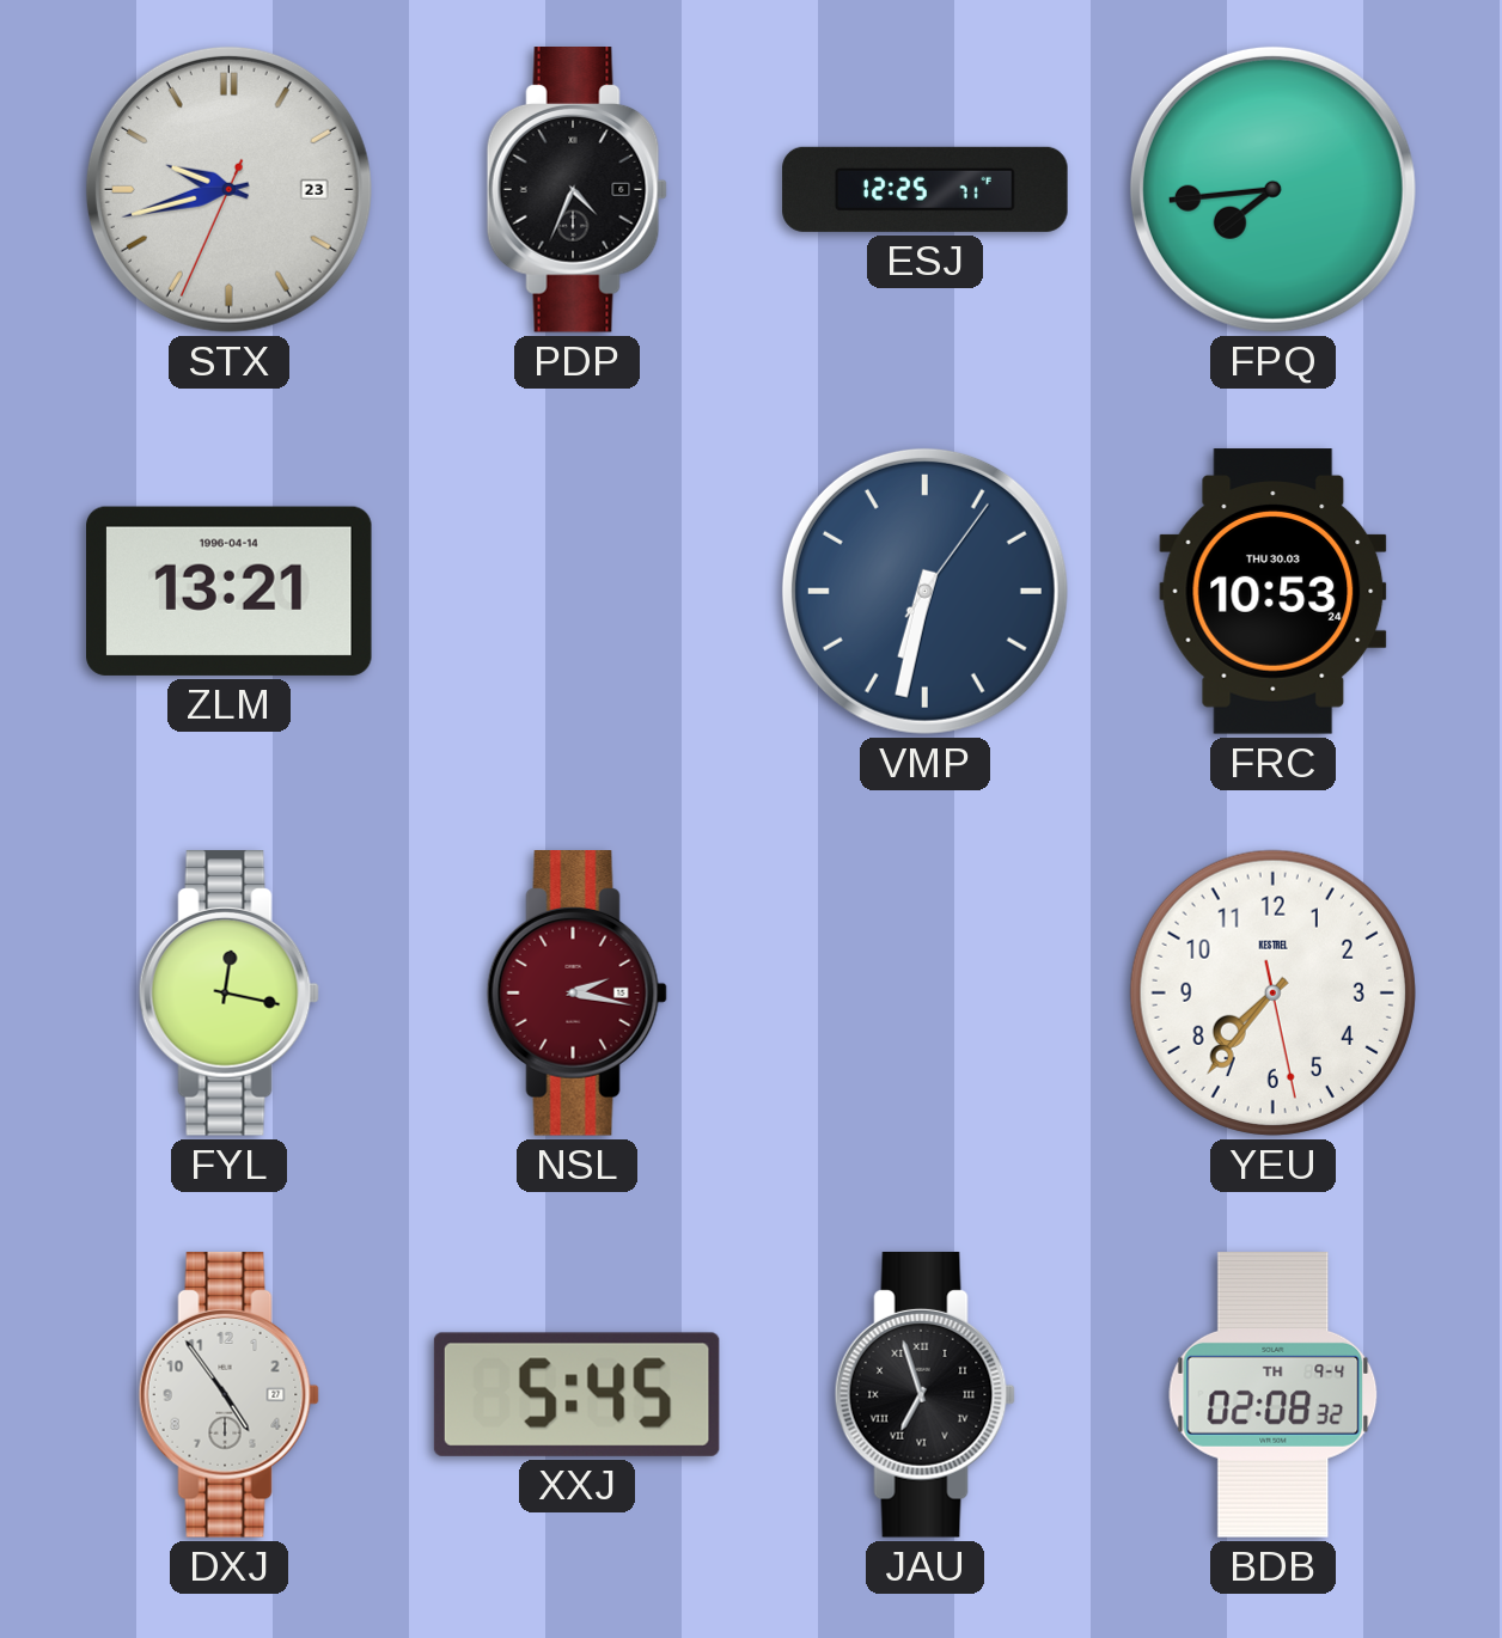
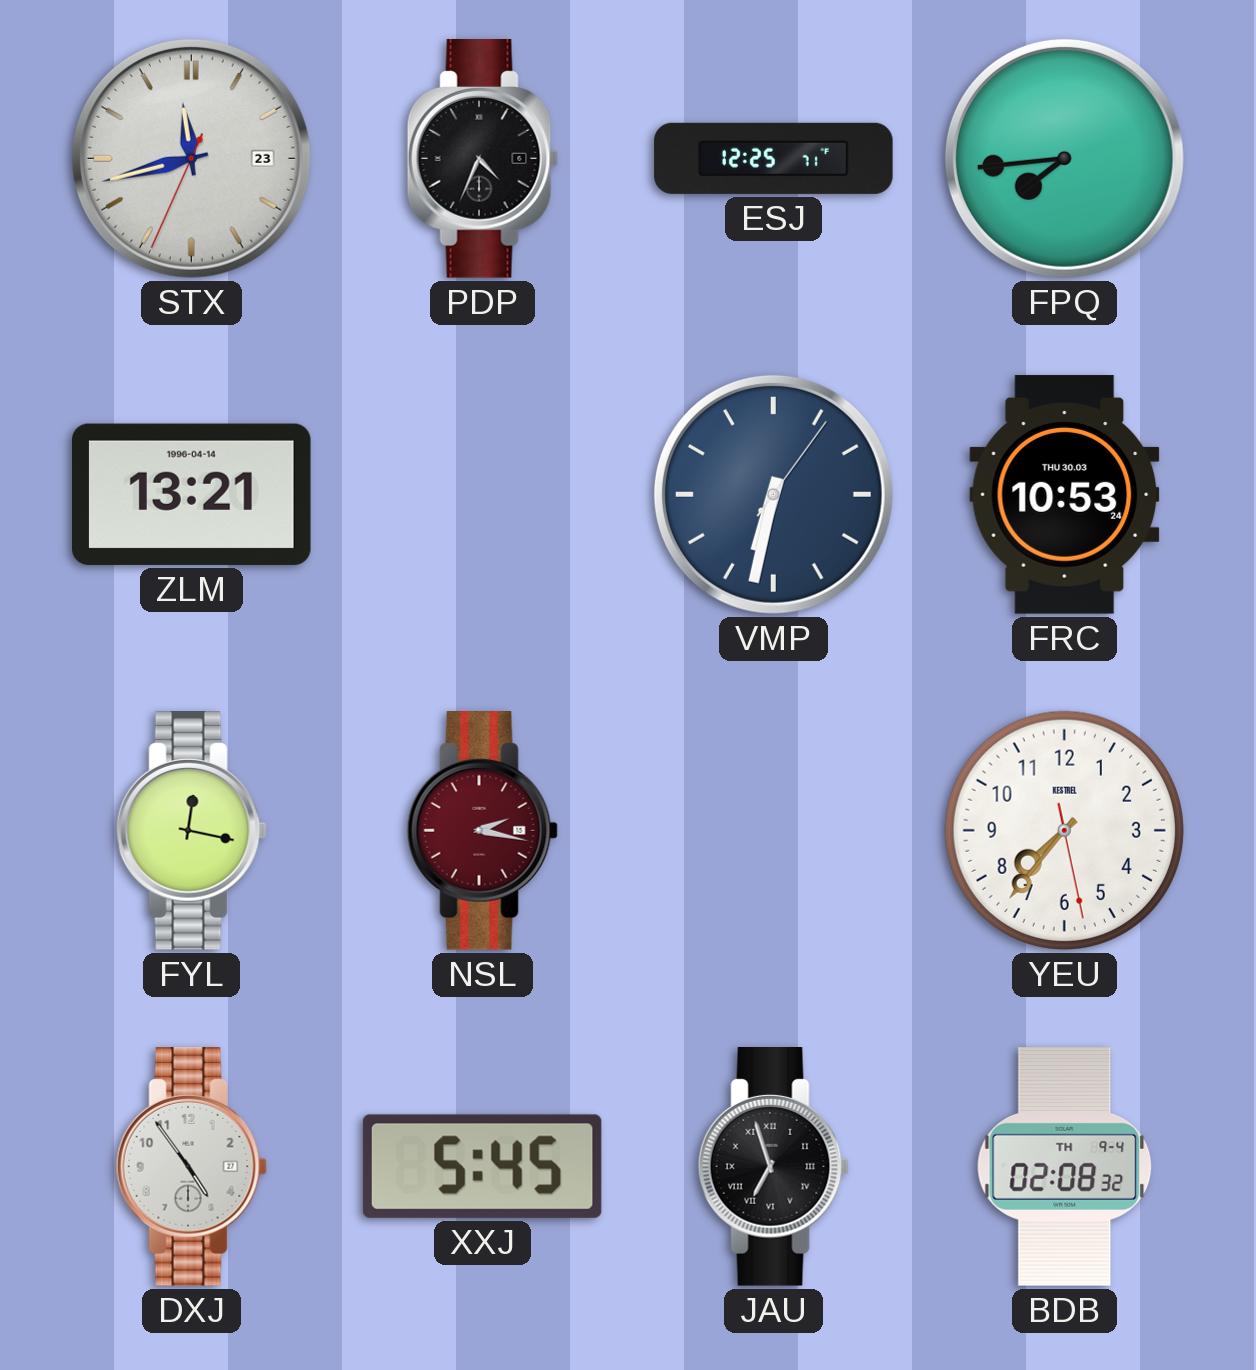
STX: 9:42 -> 11:42 (191, 158)
